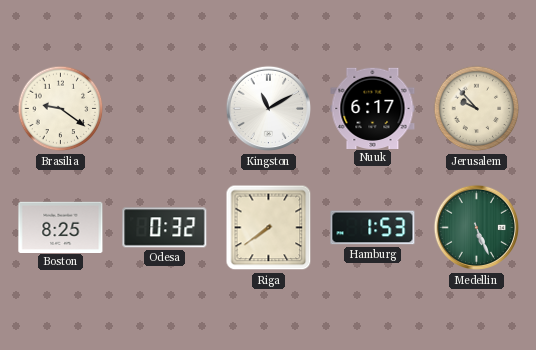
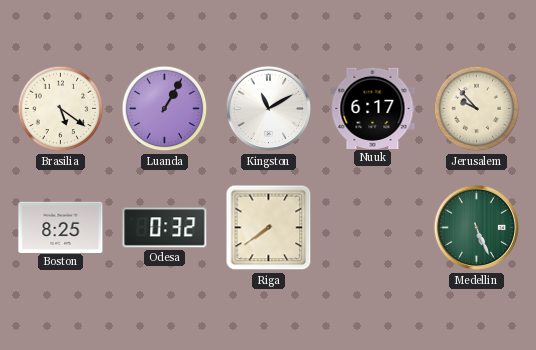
Brasilia: 9:21 -> 5:21 (61, 109)
Luanda: none -> 1:05 (165, 109)
Hamburg: 1:53 -> none (373, 228)
